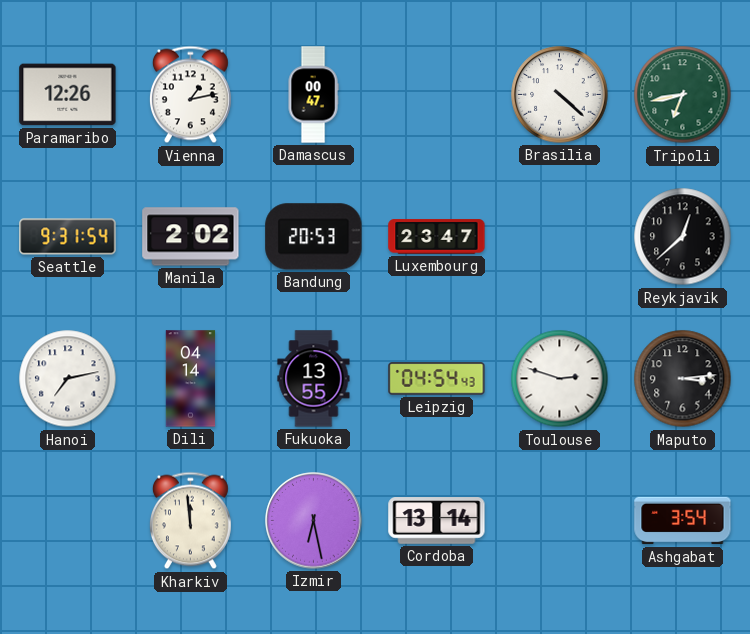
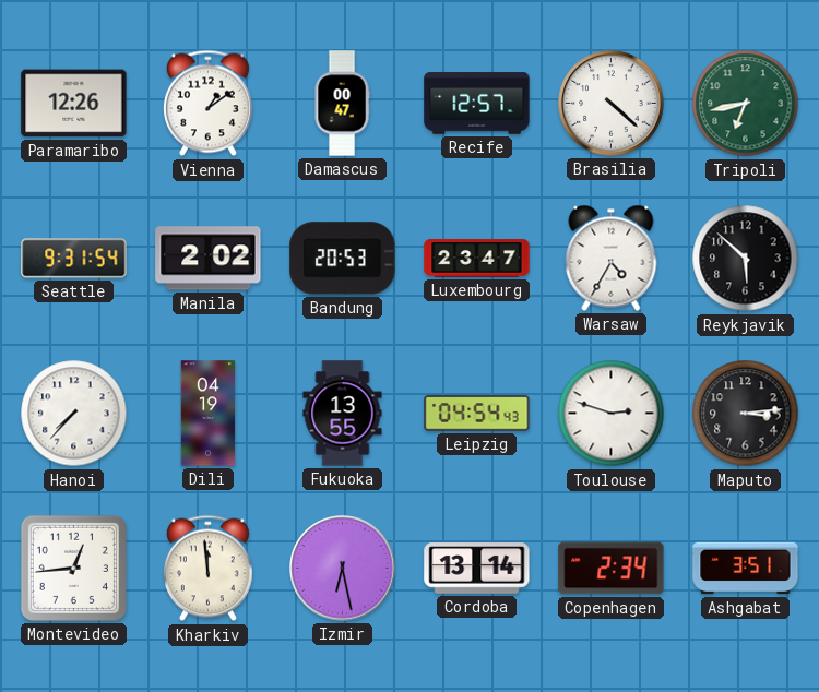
Vienna: 1:13 -> 1:09 (207, 104)
Recife: none -> 12:57 (477, 104)
Warsaw: none -> 4:35 (612, 258)
Reykjavik: 12:38 -> 5:52 (746, 259)
Hanoi: 7:13 -> 7:37 (74, 414)
Dili: 04:14 -> 04:19 (209, 414)
Montevideo: none -> 12:44 (73, 568)
Copenhagen: none -> 2:34 (612, 569)
Ashgabat: 3:54 -> 3:51 (746, 569)
